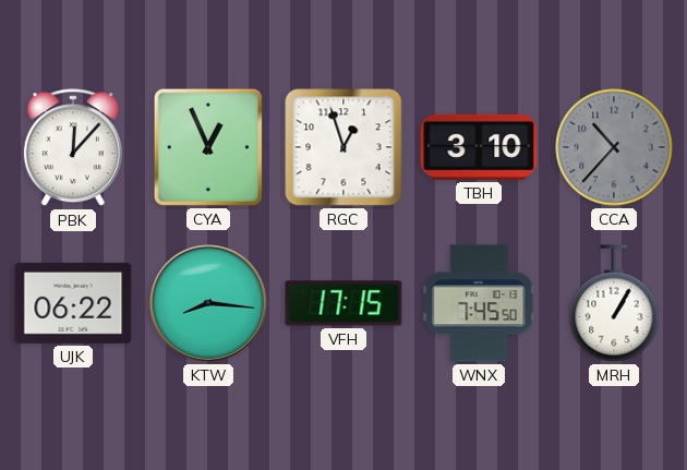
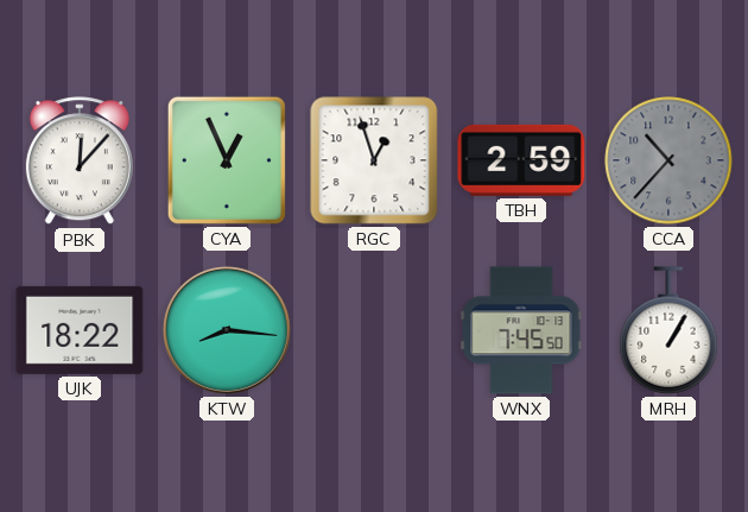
TBH: 3:10 -> 2:59 (521, 160)
UJK: 06:22 -> 18:22 (80, 330)
VFH: 17:15 -> none (343, 303)
